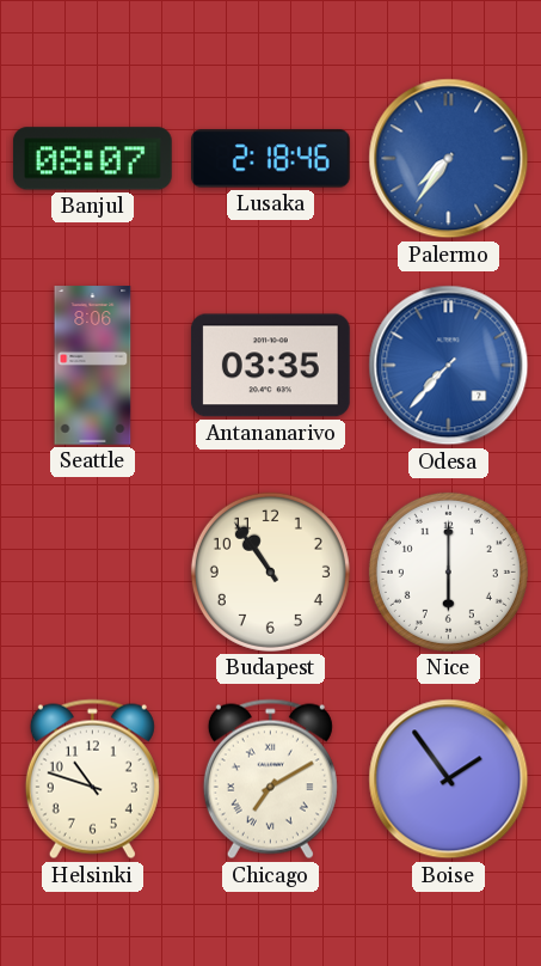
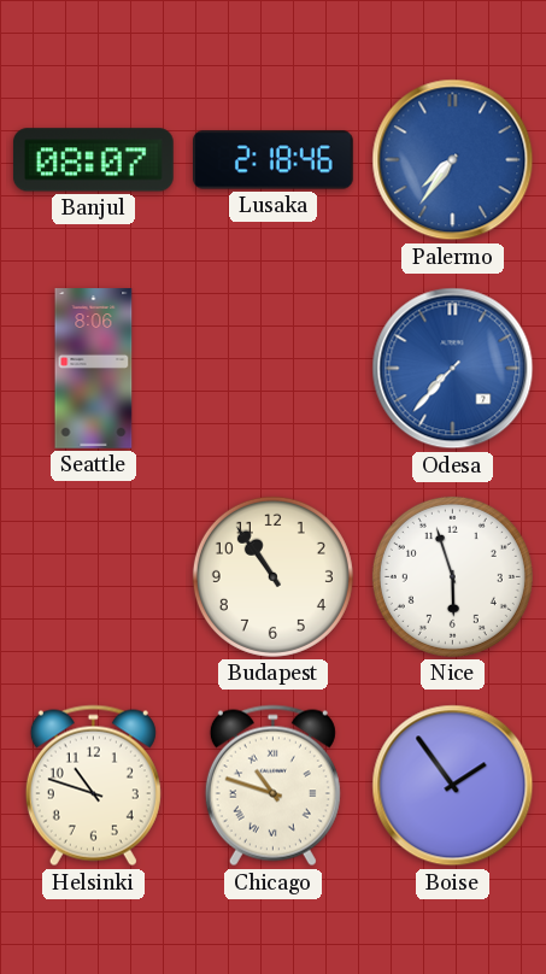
Antananarivo: 03:35 -> none (270, 366)
Nice: 6:00 -> 5:57 (452, 576)
Chicago: 7:10 -> 10:48 (272, 786)
